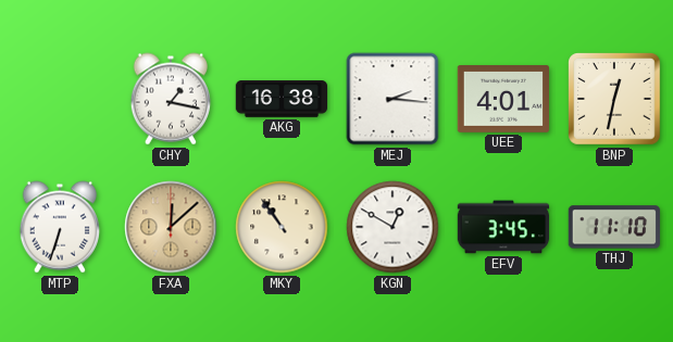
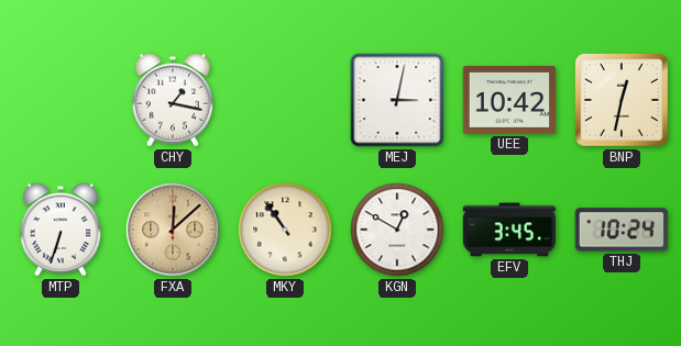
AKG: 16:38 -> none (282, 99)
MEJ: 2:16 -> 3:02 (397, 100)
UEE: 4:01 -> 10:42 (508, 101)
THJ: 11:10 -> 10:24 (622, 230)
